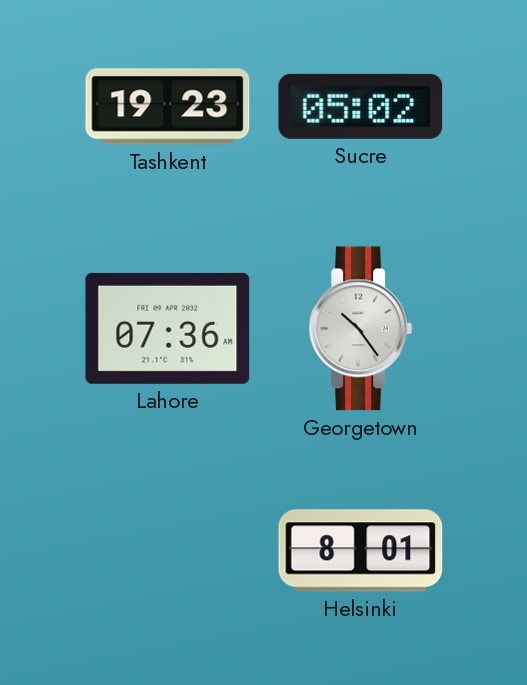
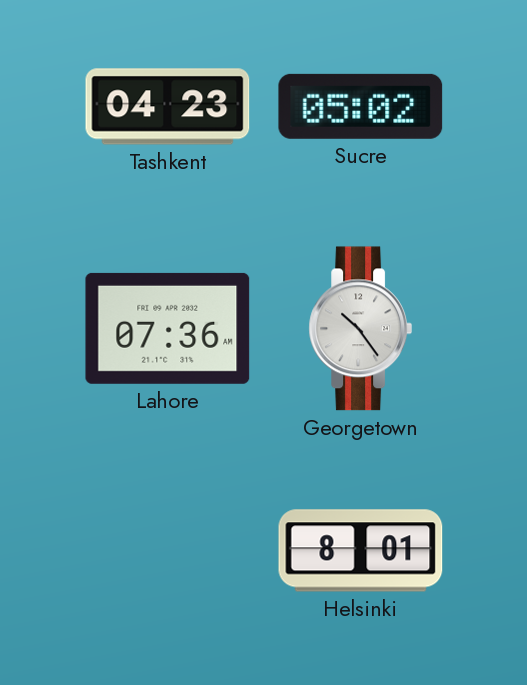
Tashkent: 19:23 -> 04:23 (168, 107)
